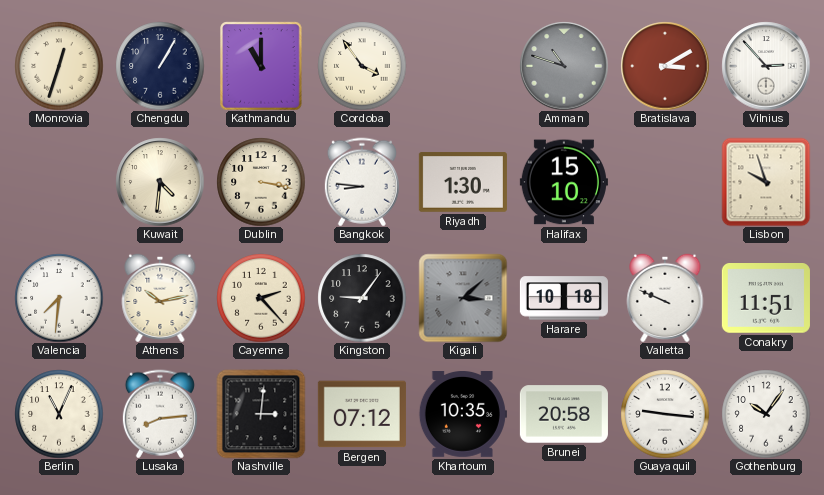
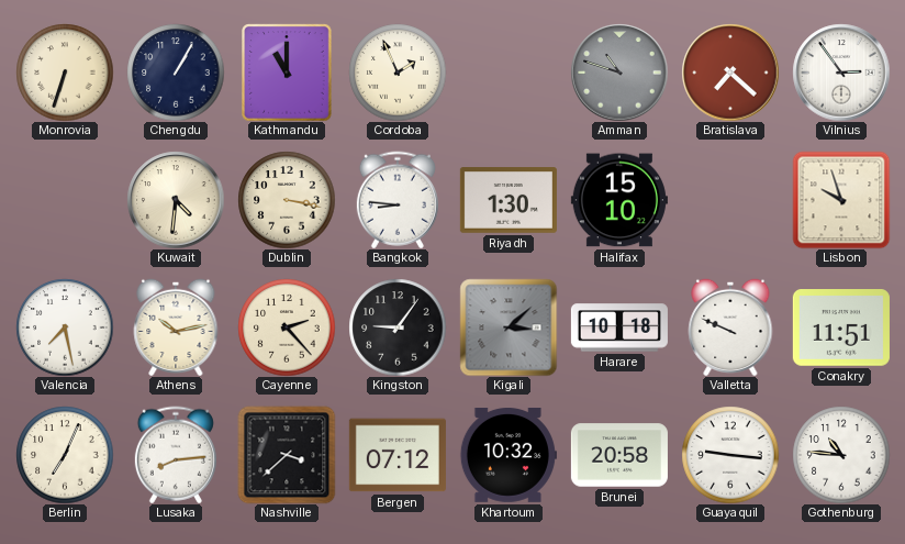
Monrovia: 12:33 -> 6:33 (65, 73)
Cordoba: 3:54 -> 1:56 (398, 73)
Bratislava: 3:10 -> 7:22 (730, 73)
Vilnius: 2:53 -> 2:54 (841, 73)
Valencia: 7:31 -> 7:28 (65, 327)
Berlin: 11:04 -> 7:04 (65, 455)
Nashville: 3:01 -> 3:38 (287, 455)
Khartoum: 10:35 -> 10:32 (509, 456)
Gothenburg: 10:06 -> 10:46 (841, 455)
